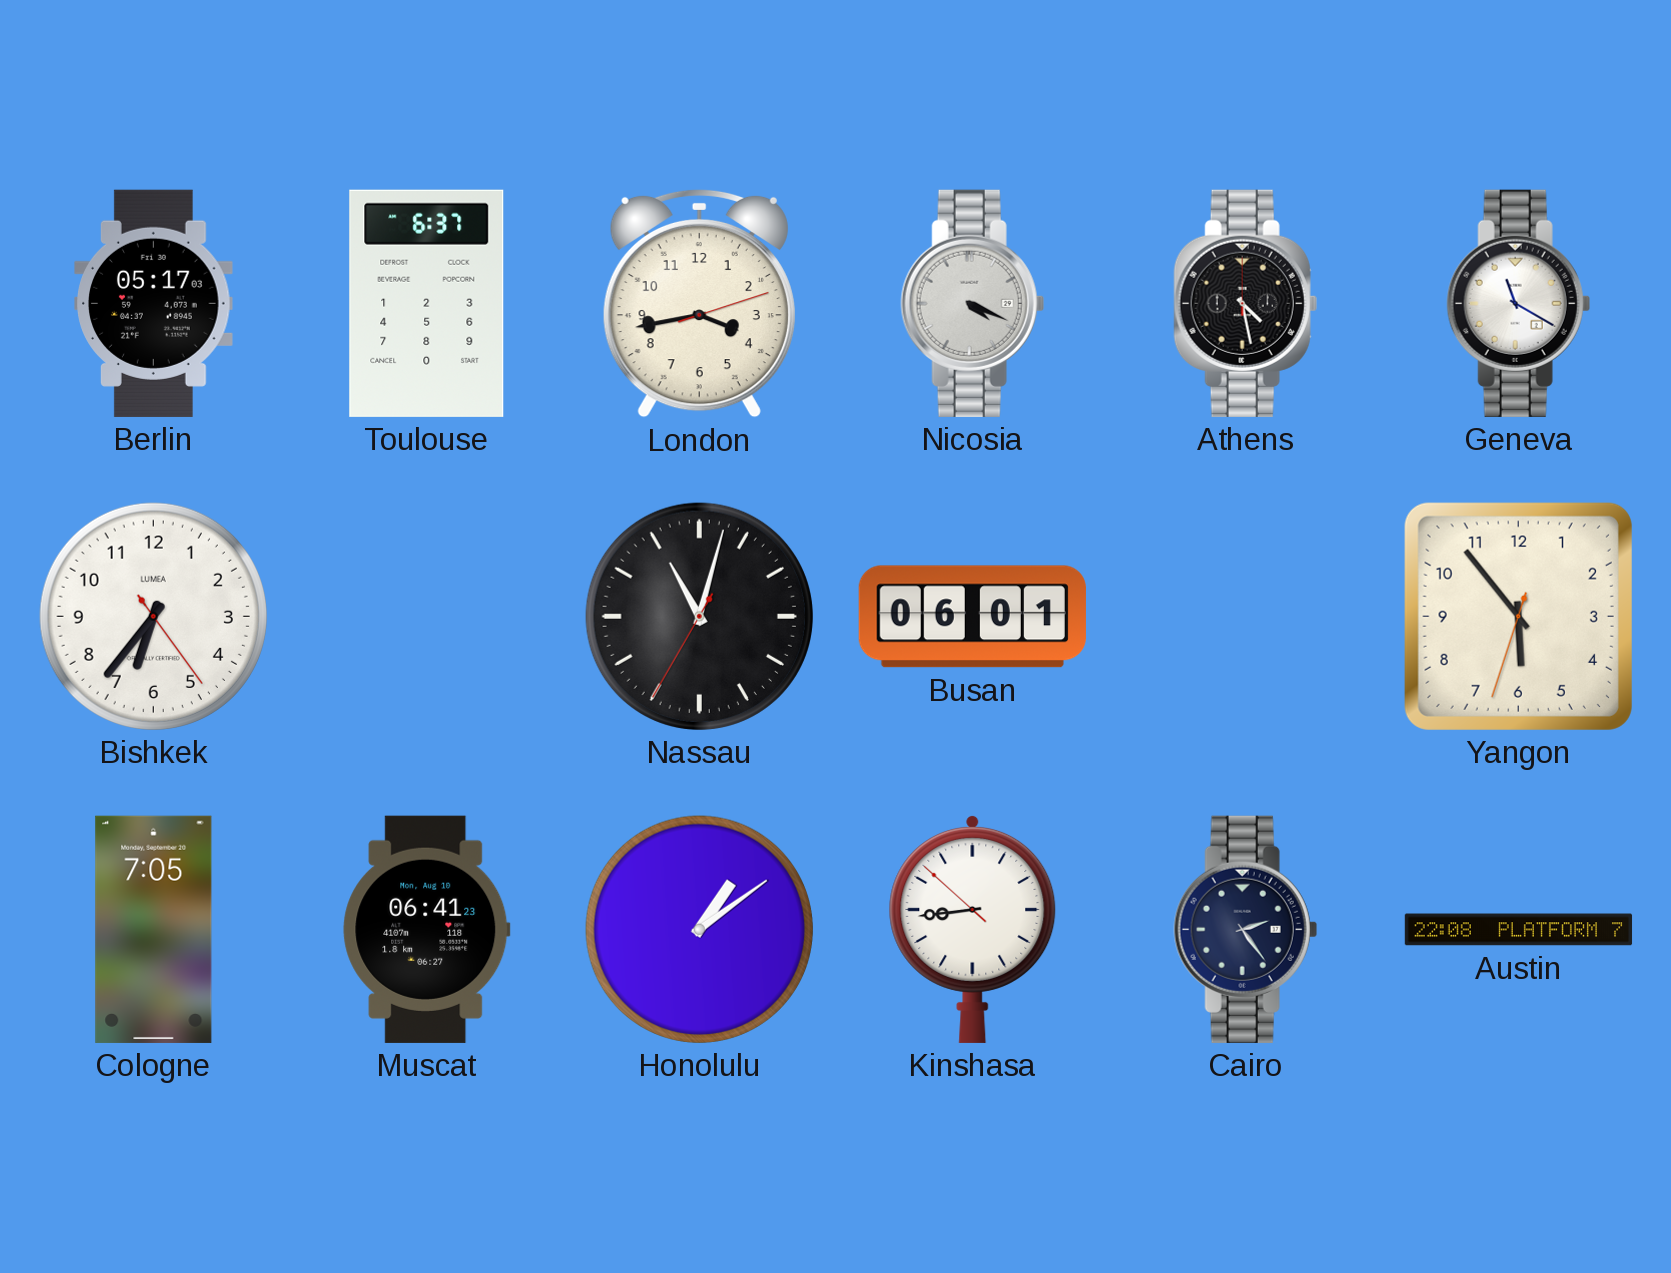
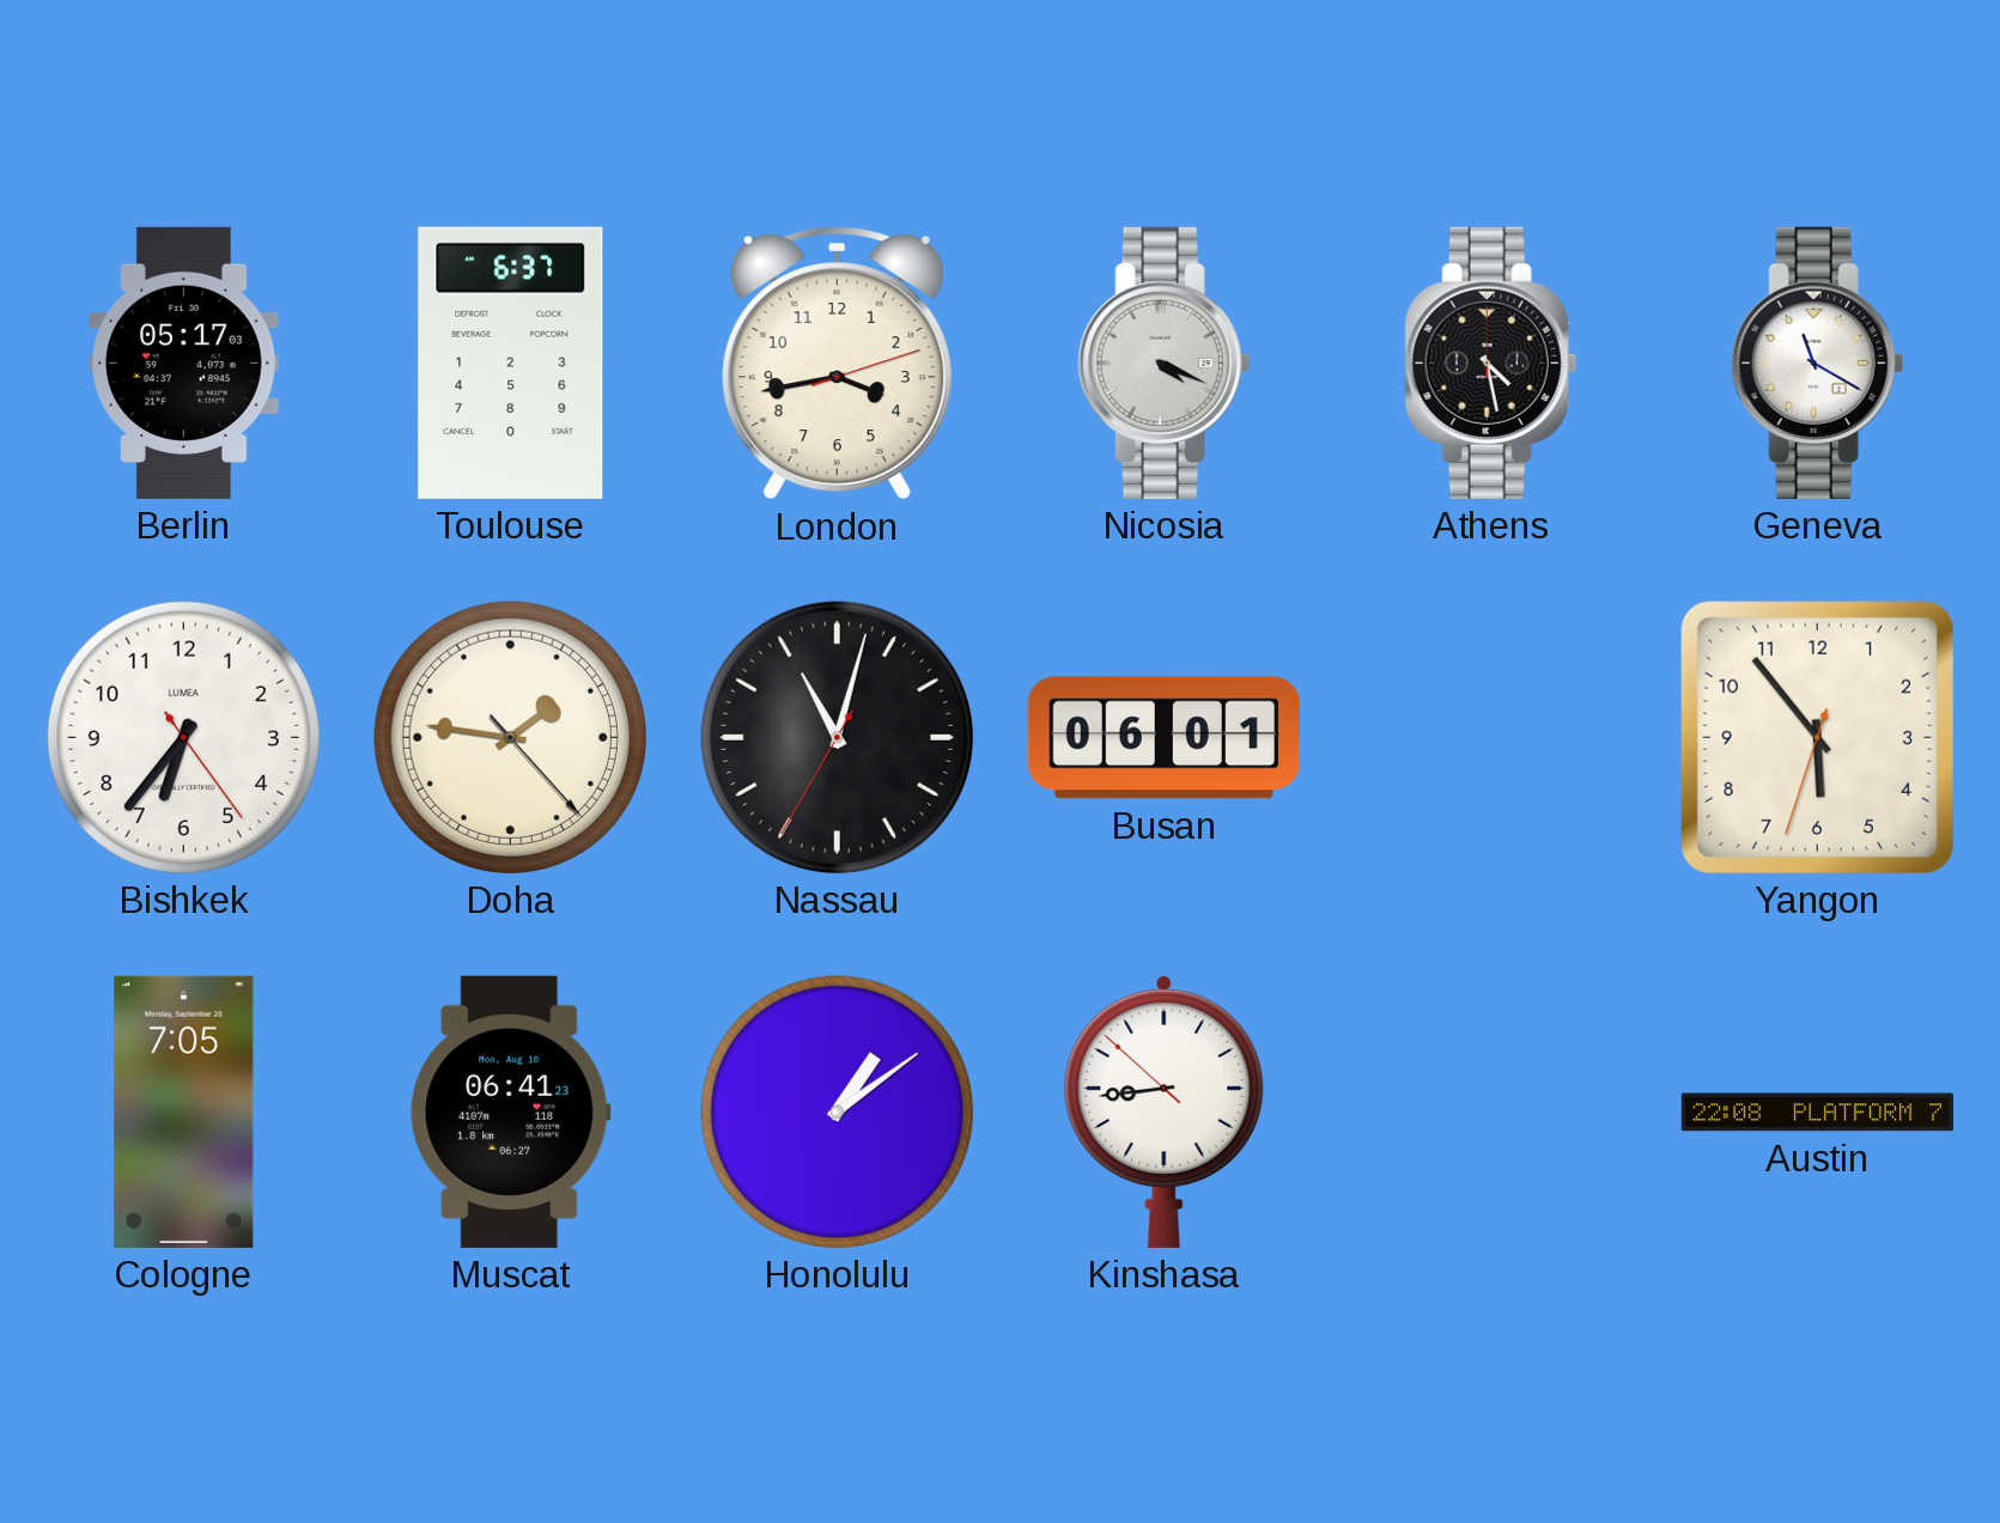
Doha: none -> 1:46 (510, 737)
Cairo: 2:24 -> none (1245, 929)
